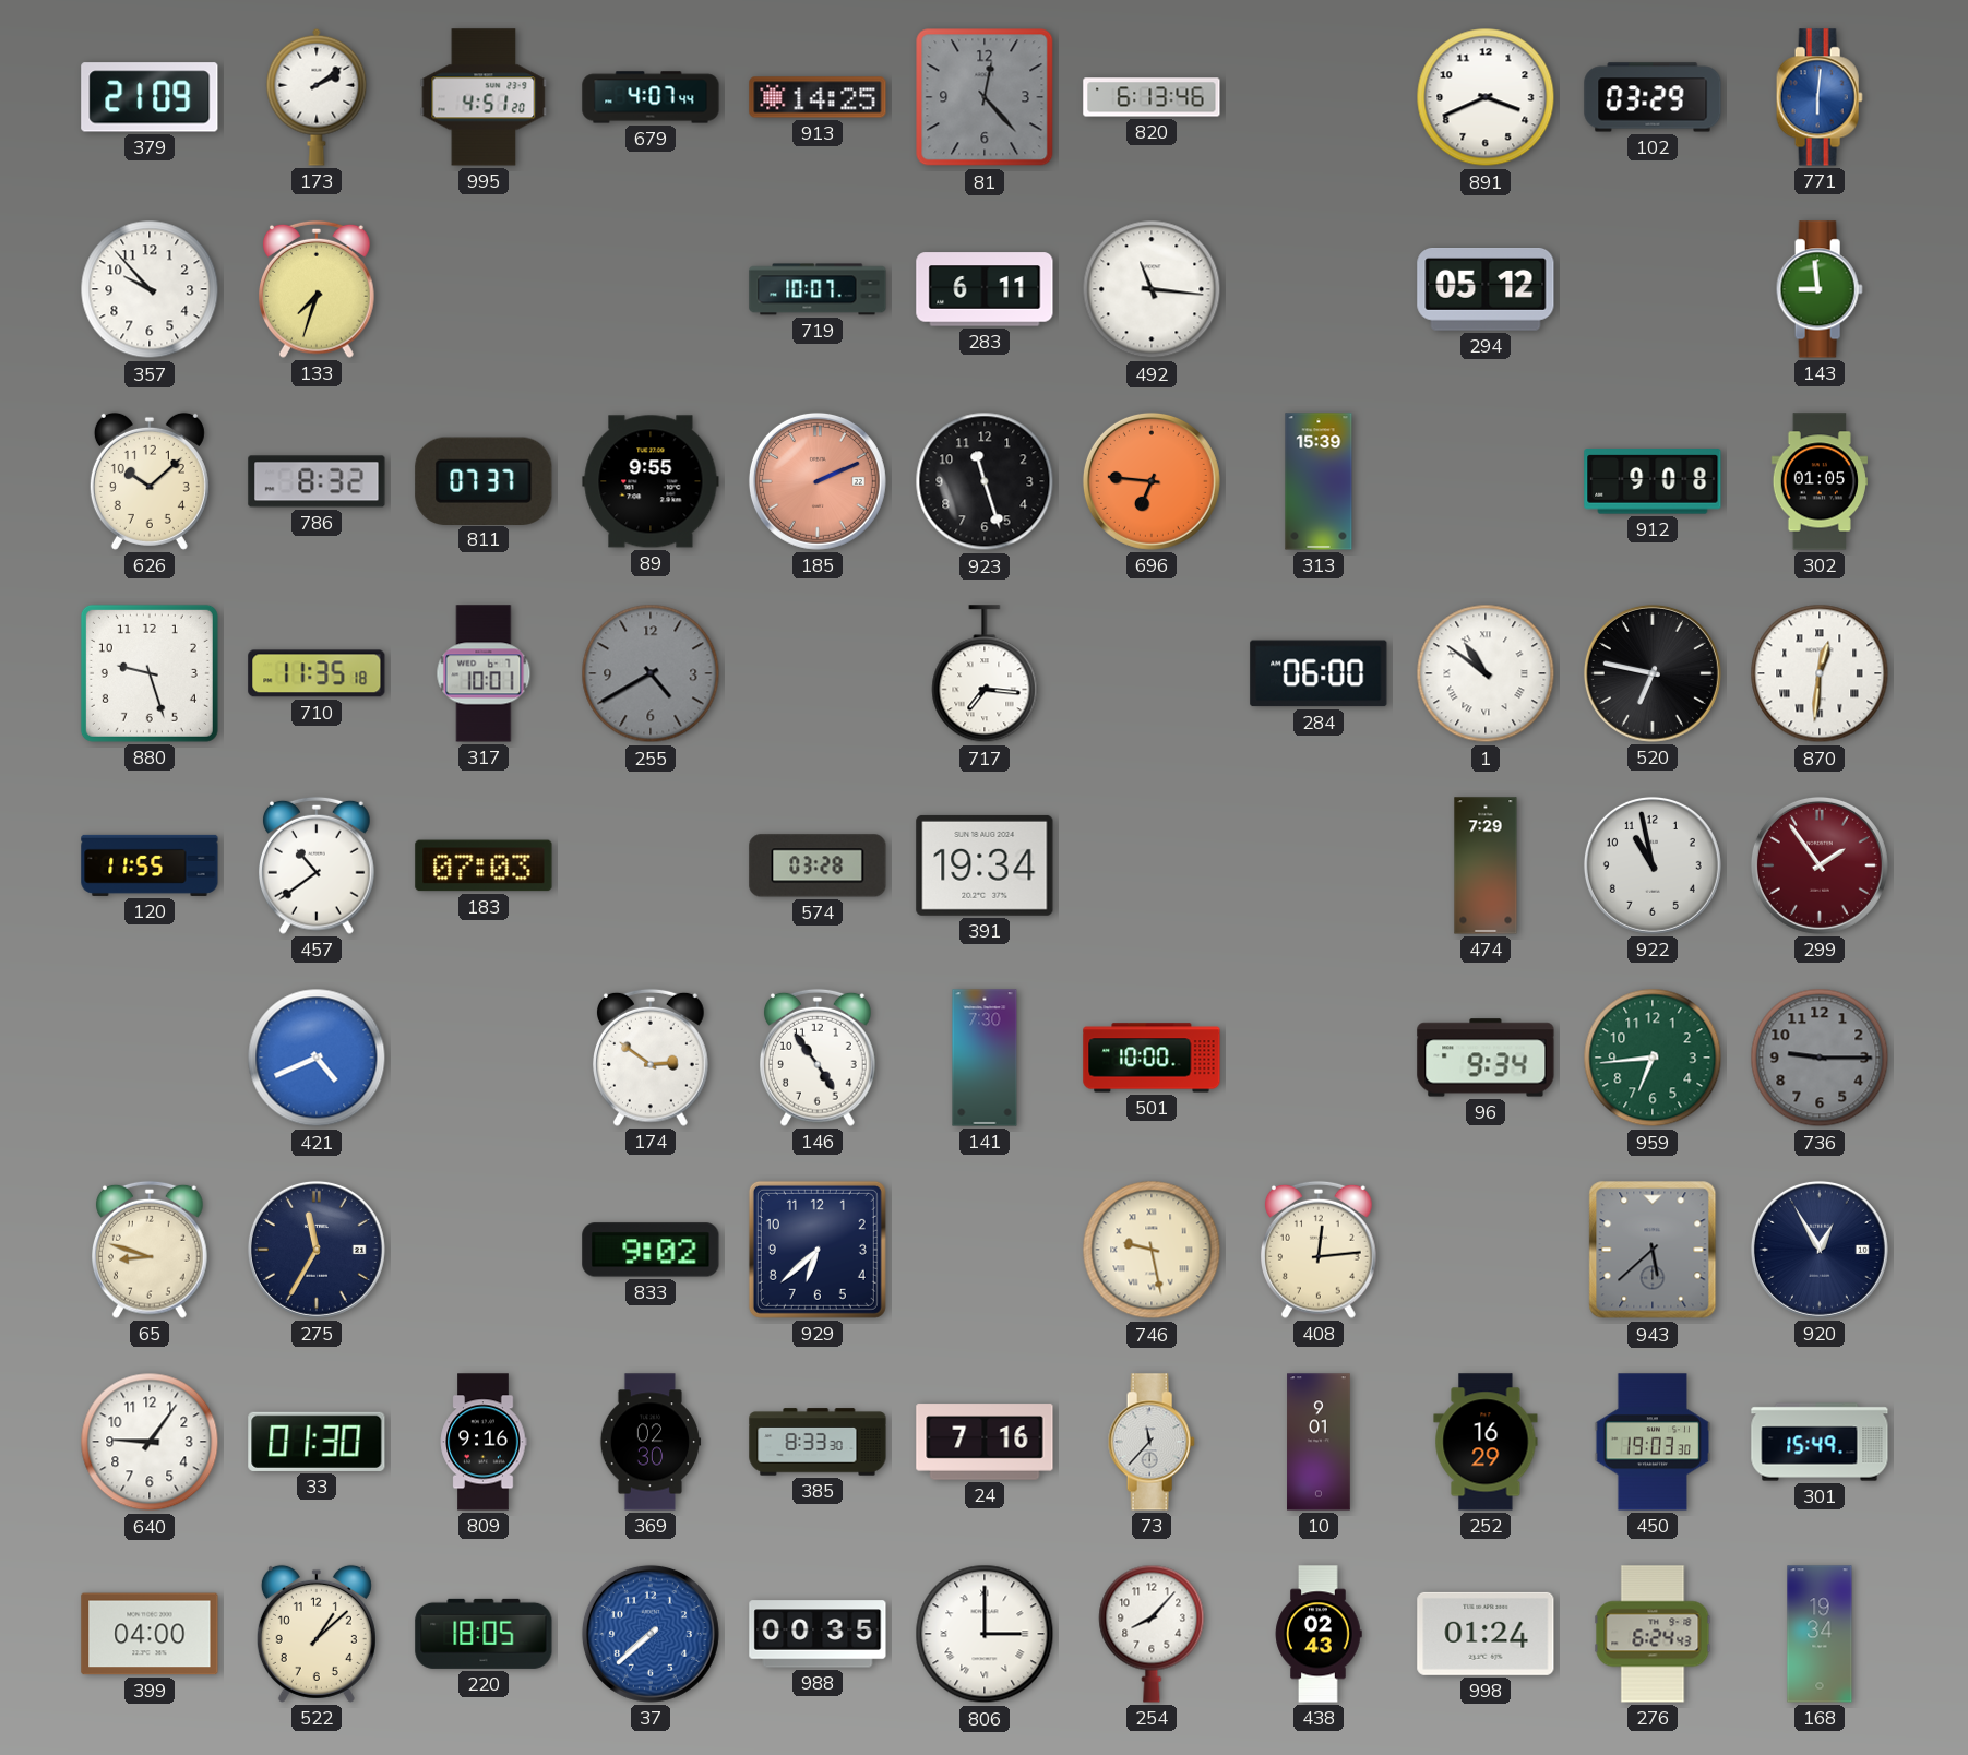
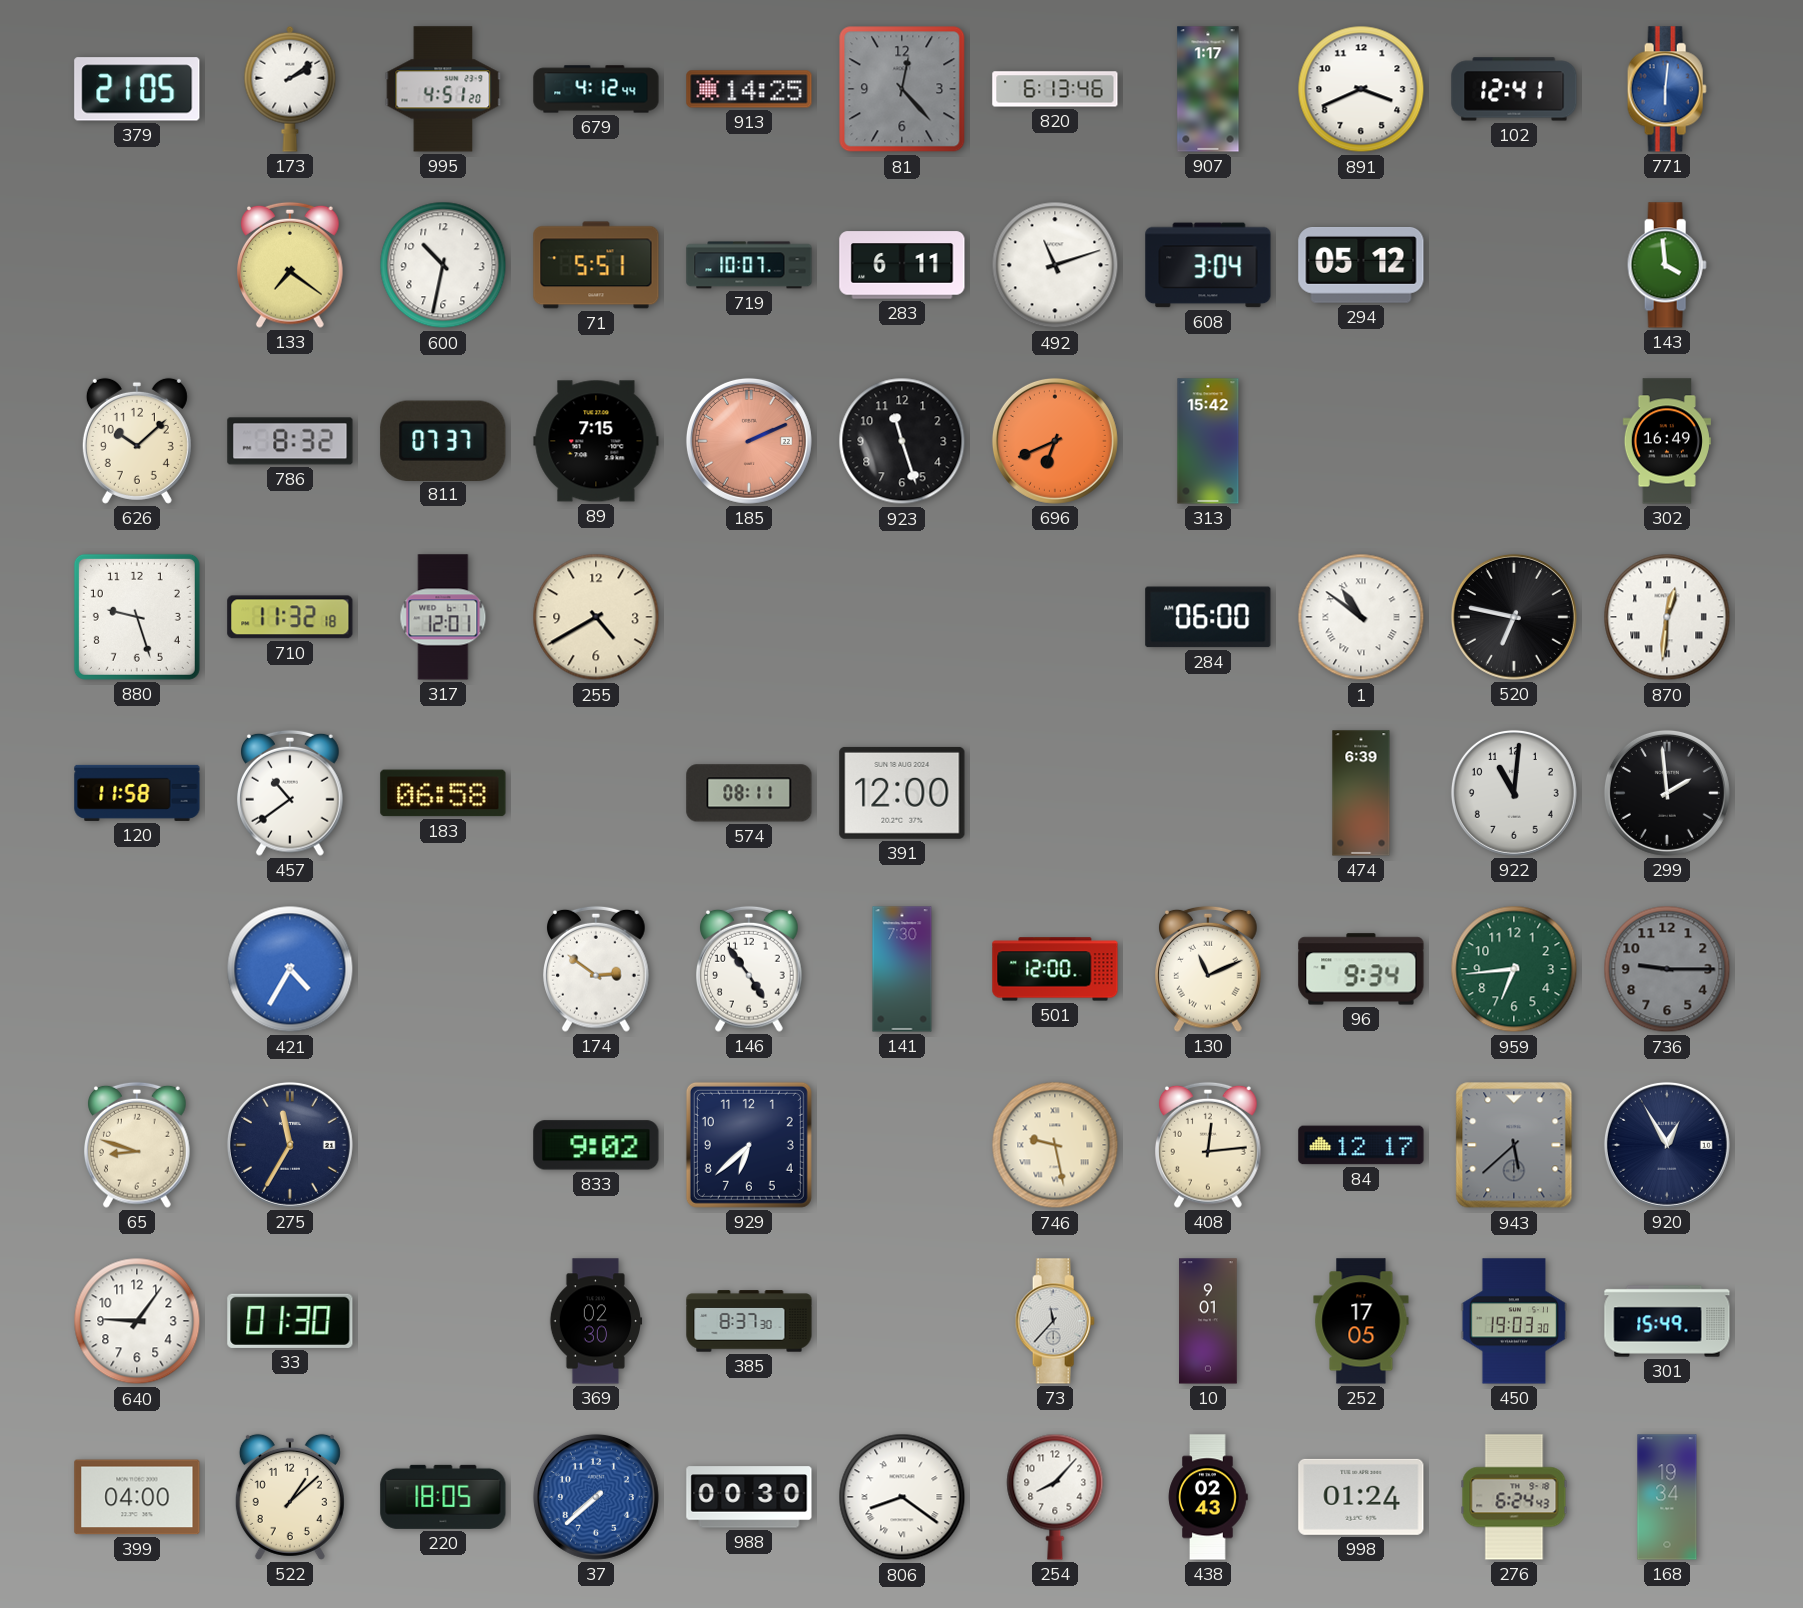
379: 21:09 -> 21:05 (137, 89)
679: 4:07 -> 4:12 (596, 89)
907: none -> 1:17 (1208, 89)
102: 03:29 -> 12:41 (1514, 89)
357: 9:53 -> none (150, 289)
133: 7:33 -> 7:21 (291, 265)
600: none -> 10:32 (443, 265)
71: none -> 5:51 (596, 265)
492: 11:16 -> 11:12 (1055, 265)
608: none -> 3:04 (1208, 265)
143: 8:59 -> 3:59 (1667, 265)
89: 9:55 -> 7:15 (596, 441)
696: 6:46 -> 6:41 (1055, 441)
313: 15:39 -> 15:42 (1208, 441)
912: 9:08 -> none (1653, 481)
302: 01:05 -> 16:49 (1667, 441)
710: 11:35 -> 11:32 (290, 617)
317: 10:01 -> 12:01 (443, 617)
255 dial: grey -> cream (596, 617)
717: 7:16 -> none (985, 674)
120: 11:55 -> 11:58 (137, 793)
183: 07:03 -> 06:58 (443, 793)
574: 03:28 -> 08:11 (749, 793)
391: 19:34 -> 12:00 (902, 793)
474: 7:29 -> 6:39 (1361, 793)
922: 10:58 -> 11:01 (1514, 793)
299: 1:54 -> 1:59 (1667, 793)
299 dial: burgundy -> black (1667, 793)
421: 4:41 -> 4:35 (290, 969)
501: 10:00 -> 12:00 (1055, 969)
130: none -> 11:11 (1209, 969)
84: none -> 12:17 (1361, 1145)
809: 9:16 -> none (484, 1442)
385: 8:33 -> 8:37 (749, 1321)
24: 7:16 -> none (985, 1442)
252: 16:29 -> 17:05 (1361, 1321)
988: 00:35 -> 00:30 (749, 1497)
806: 3:00 -> 8:21 (902, 1497)
